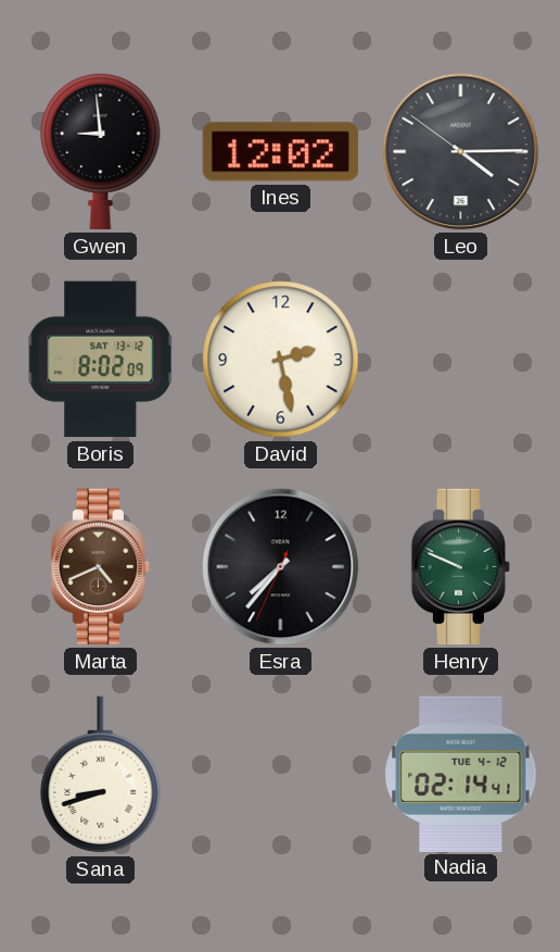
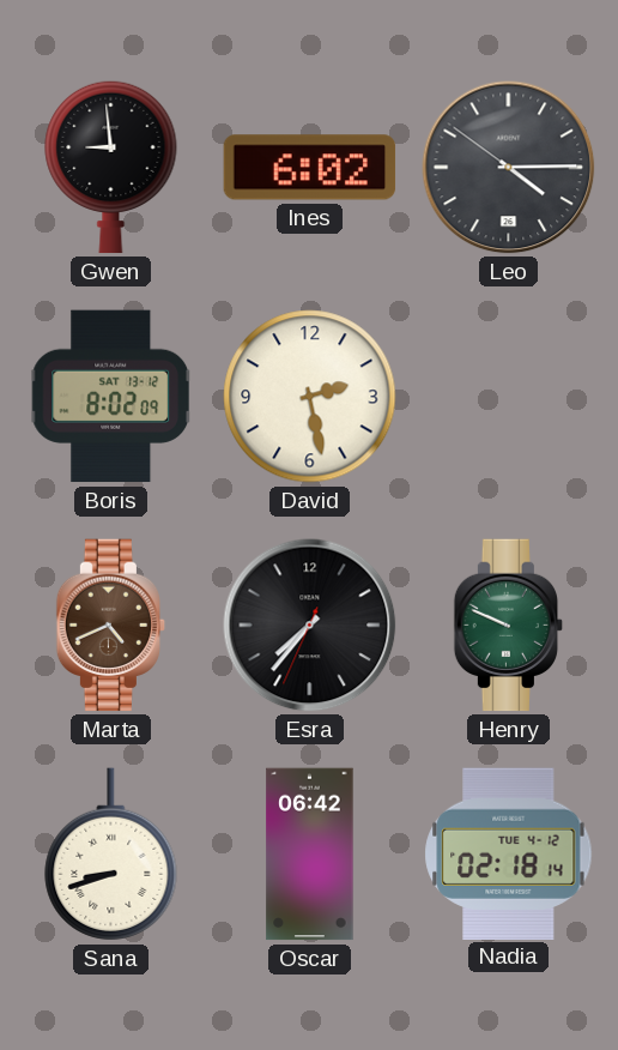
Ines: 12:02 -> 6:02 (310, 168)
Oscar: none -> 06:42 (310, 855)
Nadia: 02:14 -> 02:18 (509, 853)
